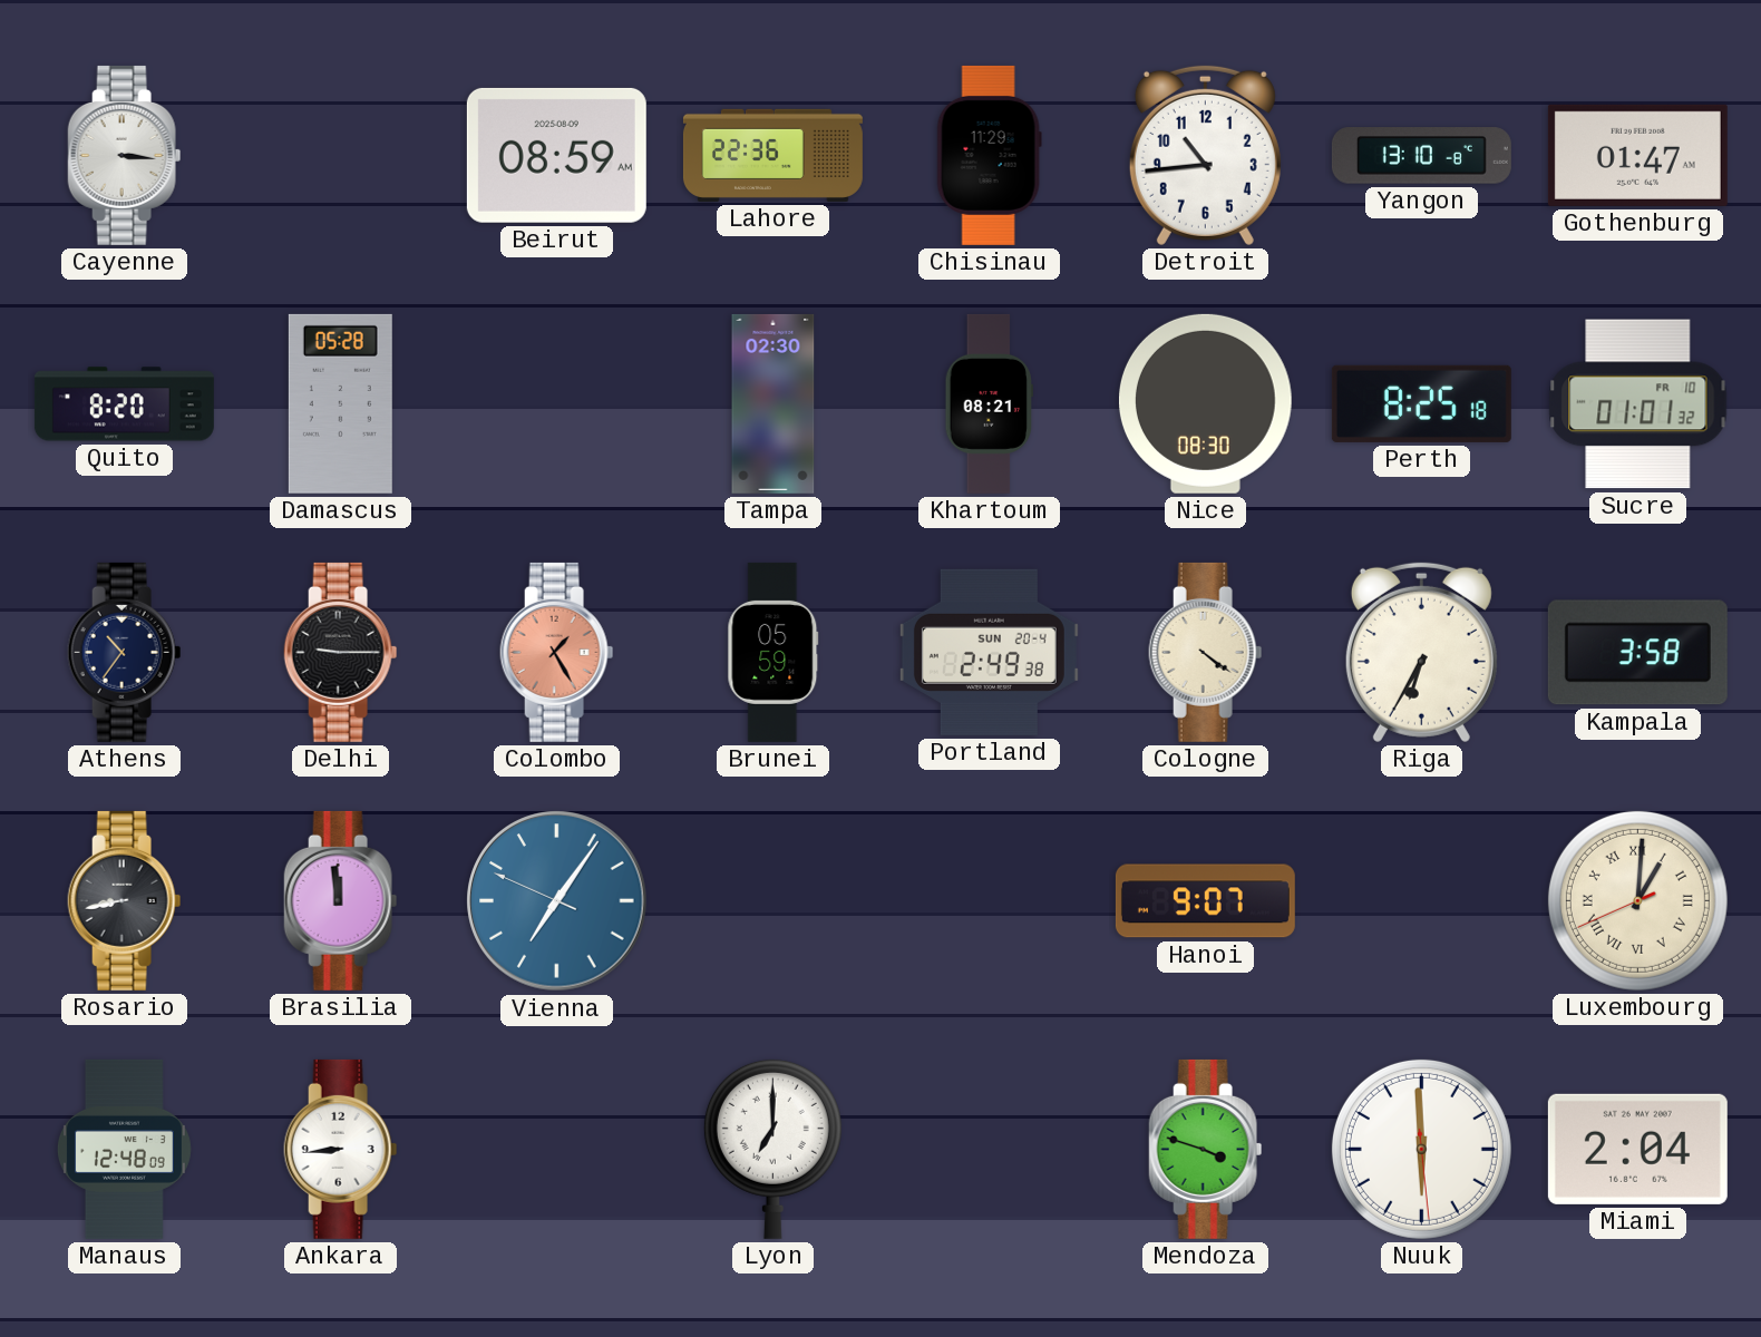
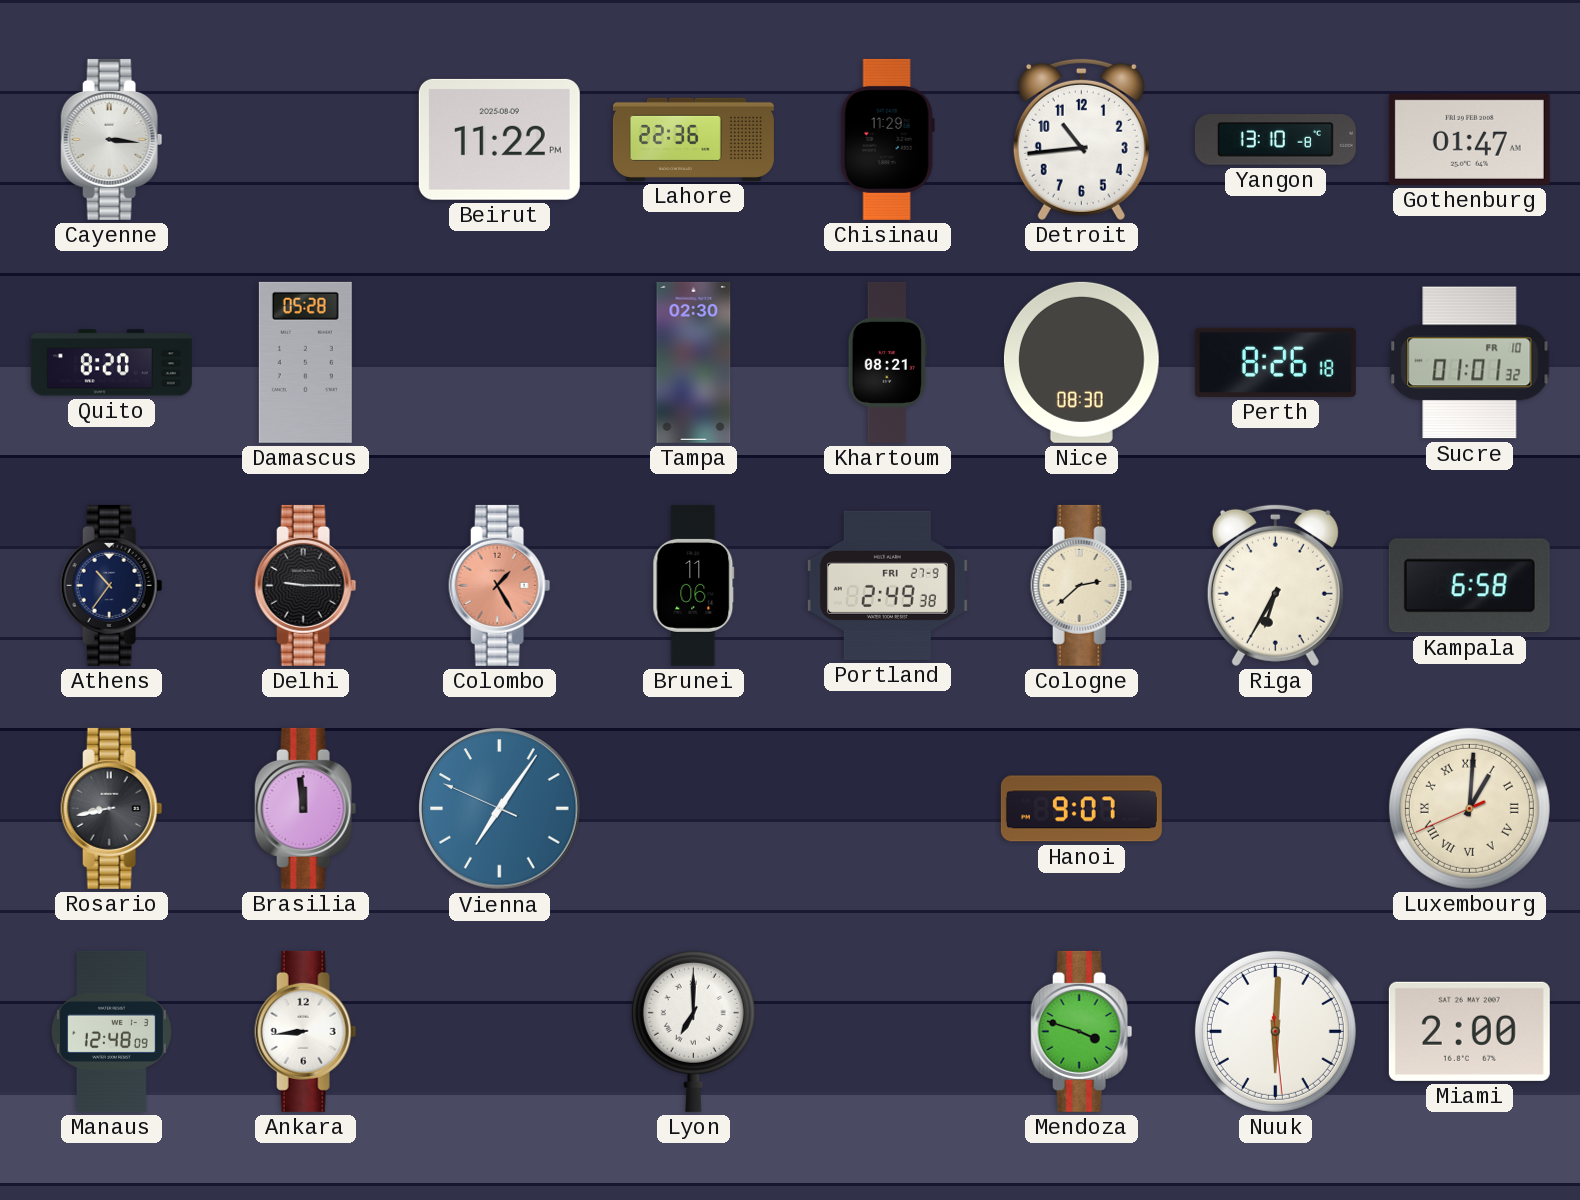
Beirut: 08:59 -> 11:22 (499, 139)
Perth: 8:25 -> 8:26 (1275, 362)
Brunei: 05:59 -> 11:06 (694, 585)
Portland date: SUN 20-4 -> FRI 27-9 (887, 585)
Cologne: 4:21 -> 2:38 (1082, 585)
Kampala: 3:58 -> 6:58 (1469, 586)
Nuuk: 5:59 -> 6:00 (1275, 1031)
Miami: 2:04 -> 2:00 (1469, 1031)
